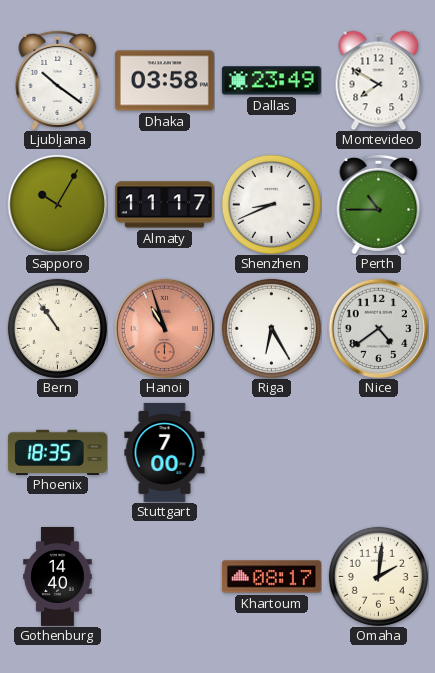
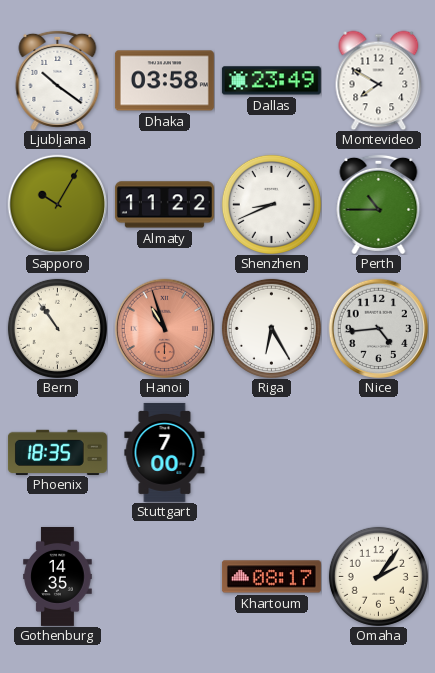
Almaty: 11:17 -> 11:22 (164, 205)
Nice: 4:39 -> 4:44 (378, 328)
Gothenburg: 14:40 -> 14:35 (58, 576)
Omaha: 2:01 -> 2:06 (378, 576)
